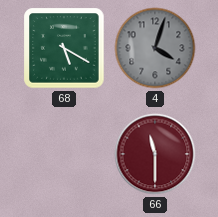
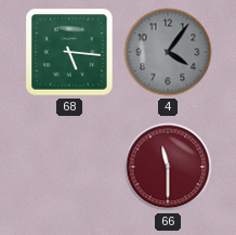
68: 5:20 -> 5:16 (69, 52)
4: 4:03 -> 4:06 (168, 52)
